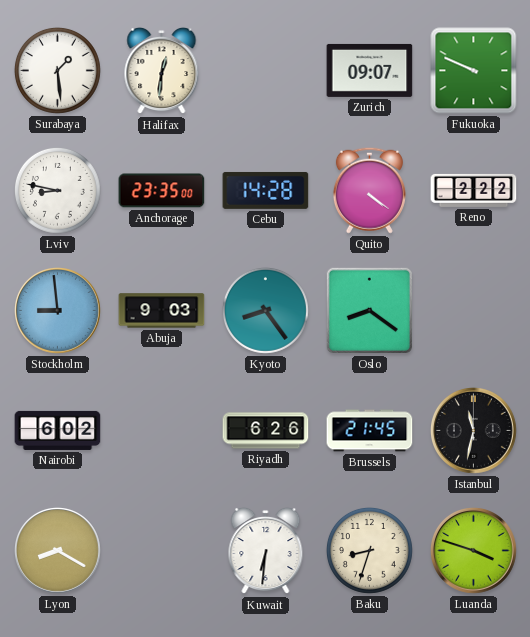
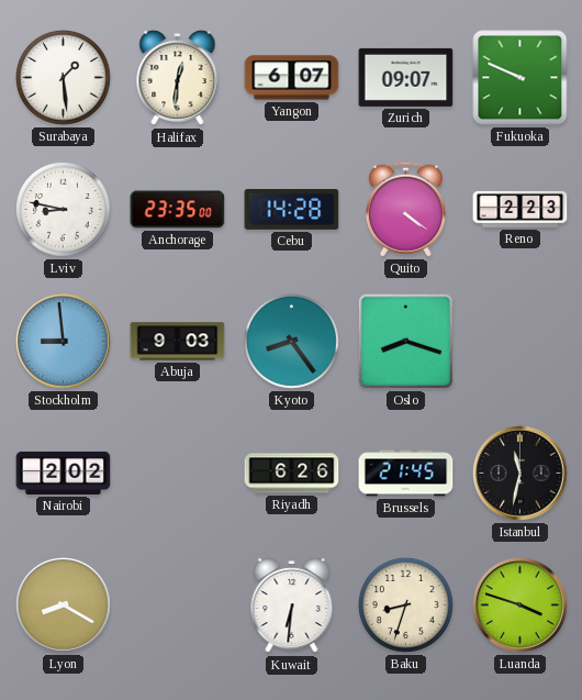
Yangon: none -> 6:07 (292, 78)
Reno: 2:22 -> 2:23 (521, 209)
Oslo: 8:21 -> 8:18 (405, 341)
Nairobi: 6:02 -> 2:02 (64, 473)
